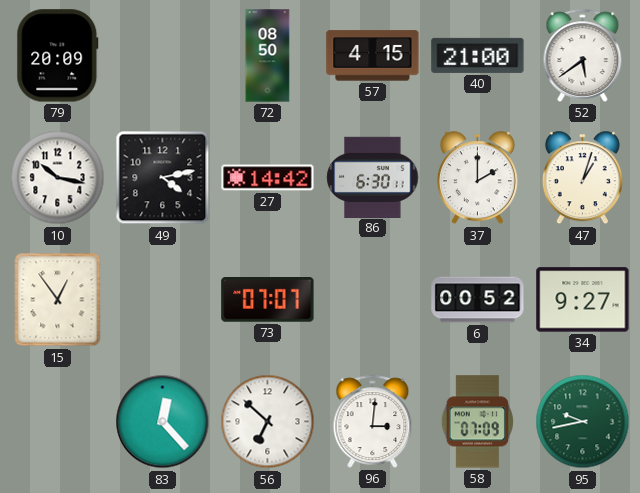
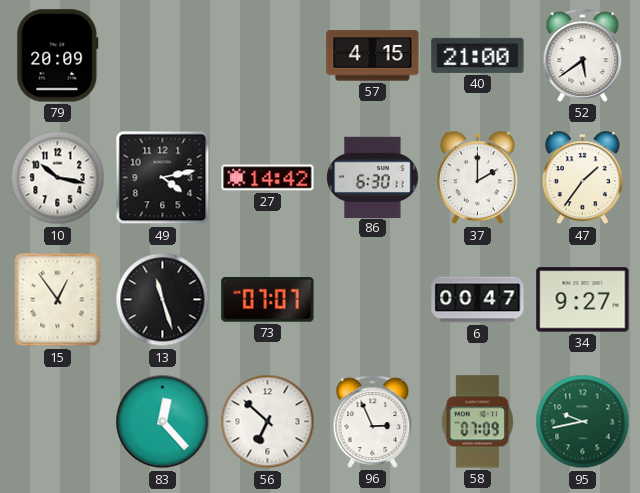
72: 08:50 -> none (268, 56)
47: 1:03 -> 1:36 (582, 178)
13: none -> 11:27 (163, 300)
6: 00:52 -> 00:47 (478, 300)
96: 3:01 -> 2:56 (373, 421)
